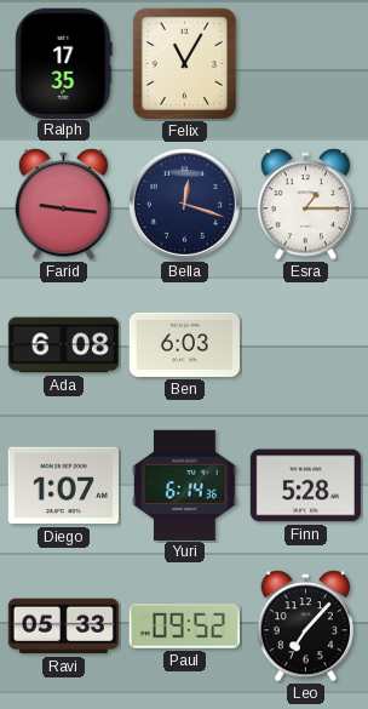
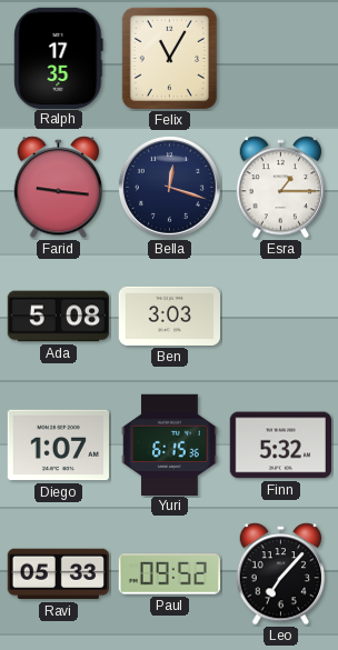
Ada: 6:08 -> 5:08 (58, 317)
Ben: 6:03 -> 3:03 (169, 316)
Yuri: 6:14 -> 6:15 (170, 444)
Finn: 5:28 -> 5:32 (280, 446)
